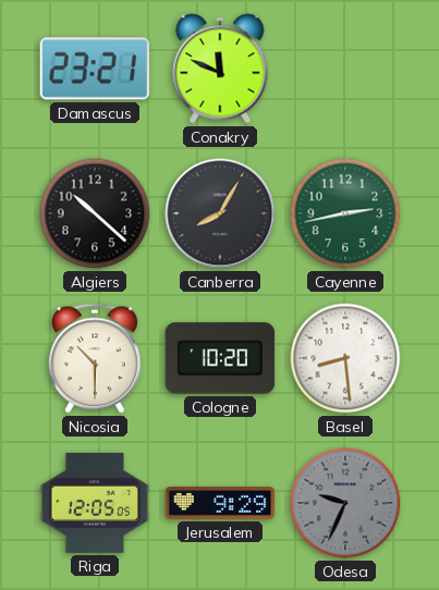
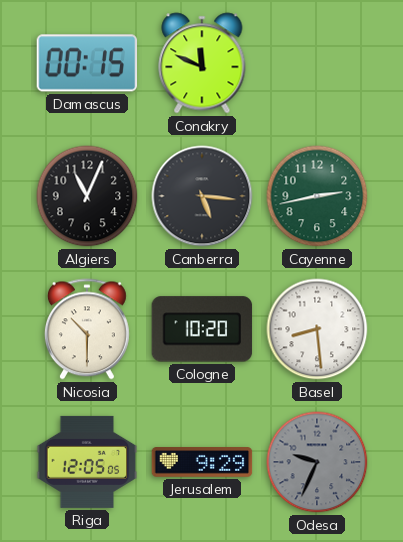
Damascus: 23:21 -> 00:15 (87, 63)
Algiers: 10:22 -> 11:04 (87, 196)
Canberra: 8:05 -> 5:16 (202, 196)
